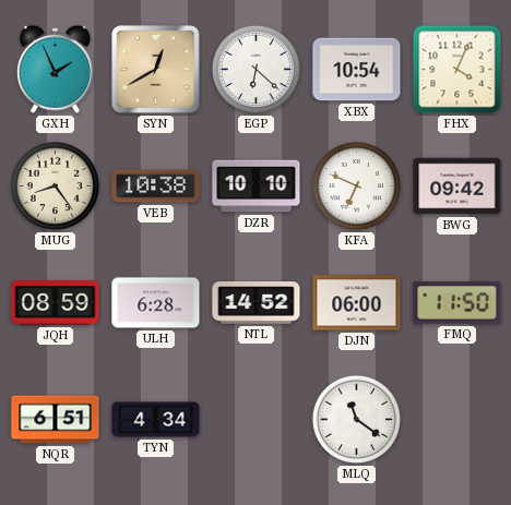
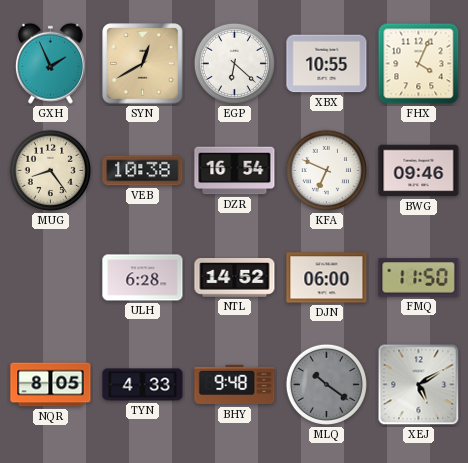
XBX: 10:54 -> 10:55 (327, 64)
DZR: 10:10 -> 16:54 (235, 171)
BWG: 09:42 -> 09:46 (419, 171)
JQH: 08:59 -> none (56, 302)
NQR: 6:51 -> 8:05 (51, 385)
TYN: 4:34 -> 4:33 (143, 385)
BHY: none -> 9:48 (235, 385)
MLQ: 11:21 -> 10:21 (326, 384)
MLQ dial: white -> grey (326, 384)
XEJ: none -> 5:10 (419, 385)
